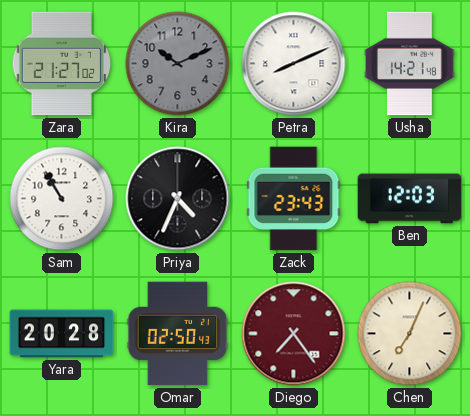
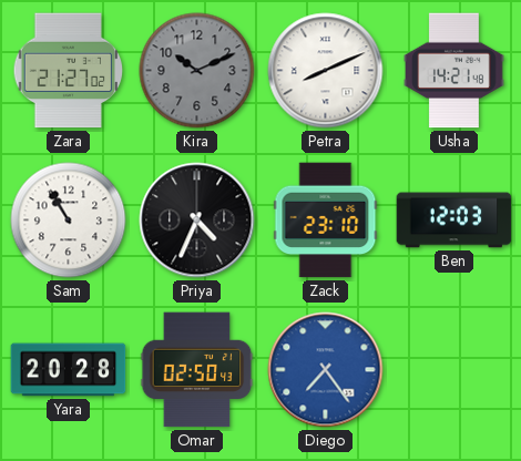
Zack: 23:43 -> 23:10 (326, 221)
Diego dial: burgundy -> blue (326, 370)
Chen: 7:04 -> none (410, 334)
